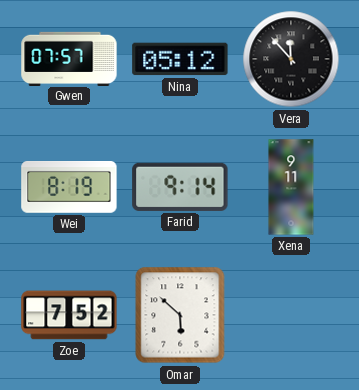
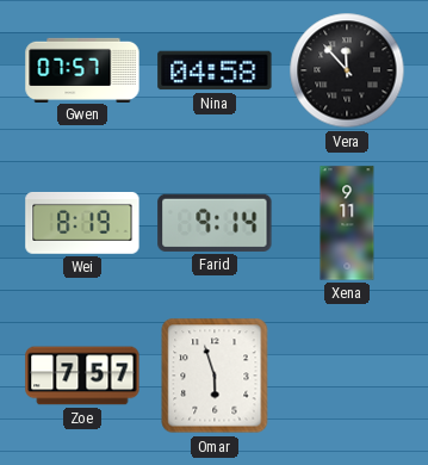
Nina: 05:12 -> 04:58 (215, 70)
Zoe: 7:52 -> 7:57 (82, 376)
Omar: 5:52 -> 5:57 (215, 376)
